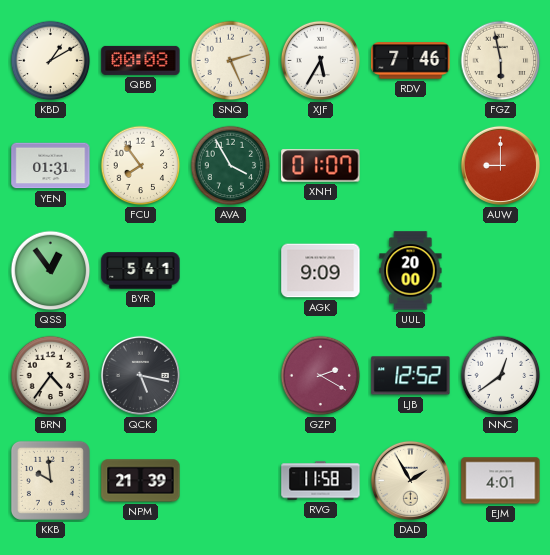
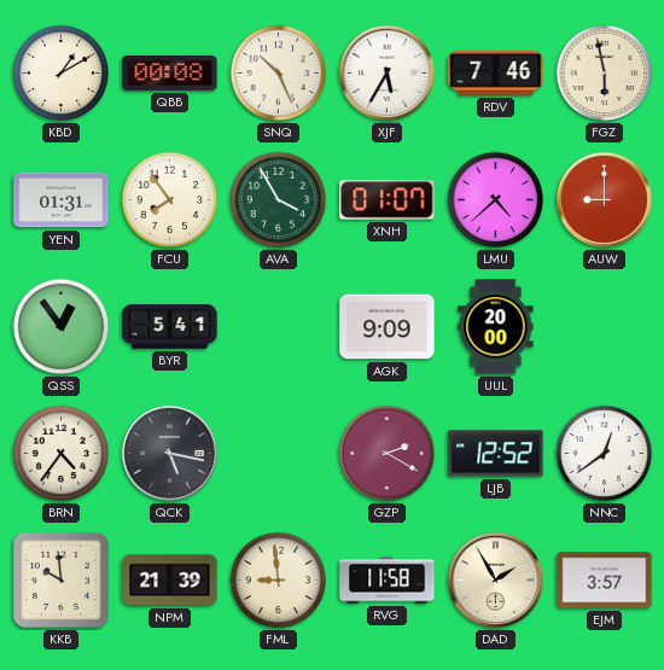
SNQ: 2:26 -> 10:26 (279, 74)
LMU: none -> 4:38 (496, 200)
FML: none -> 8:59 (279, 581)
EJM: 4:01 -> 3:57 (605, 581)
